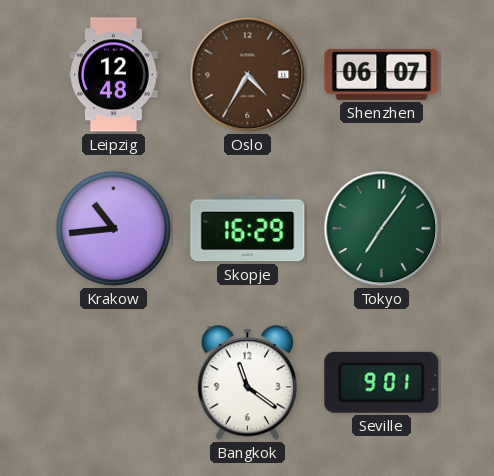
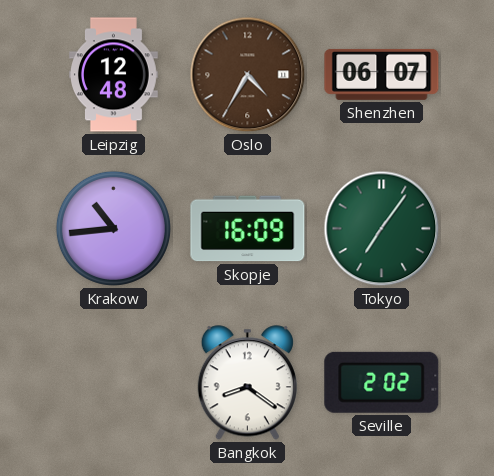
Skopje: 16:29 -> 16:09 (248, 229)
Bangkok: 11:21 -> 8:21 (247, 383)
Seville: 9:01 -> 2:02 (382, 382)
